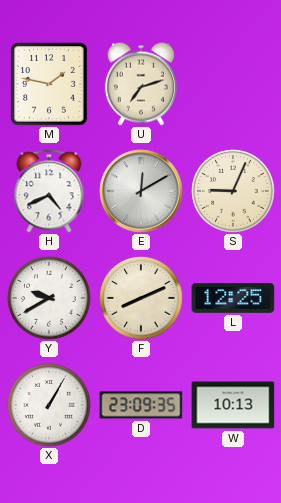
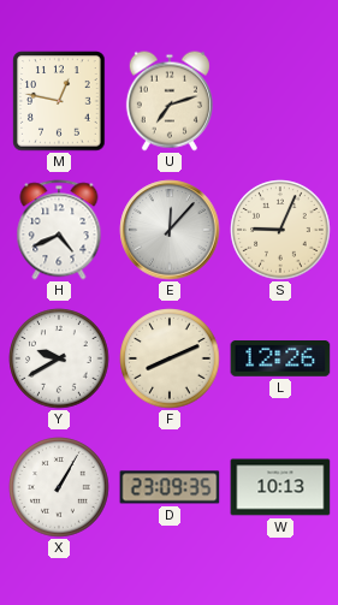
M: 1:47 -> 12:47 (59, 101)
E: 12:10 -> 12:07 (170, 230)
L: 12:25 -> 12:26 (280, 360)
